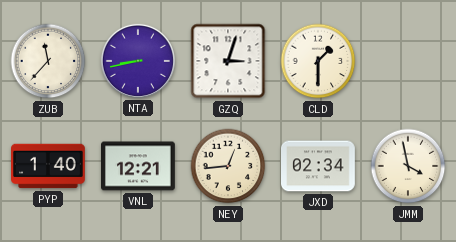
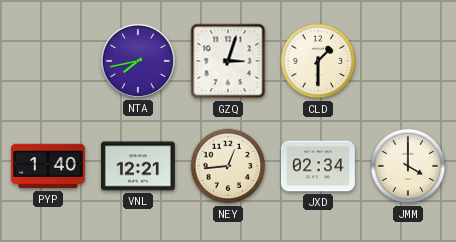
ZUB: 11:37 -> none (48, 61)
NTA: 8:43 -> 7:43 (138, 61)
JMM: 3:58 -> 4:00 (408, 166)
